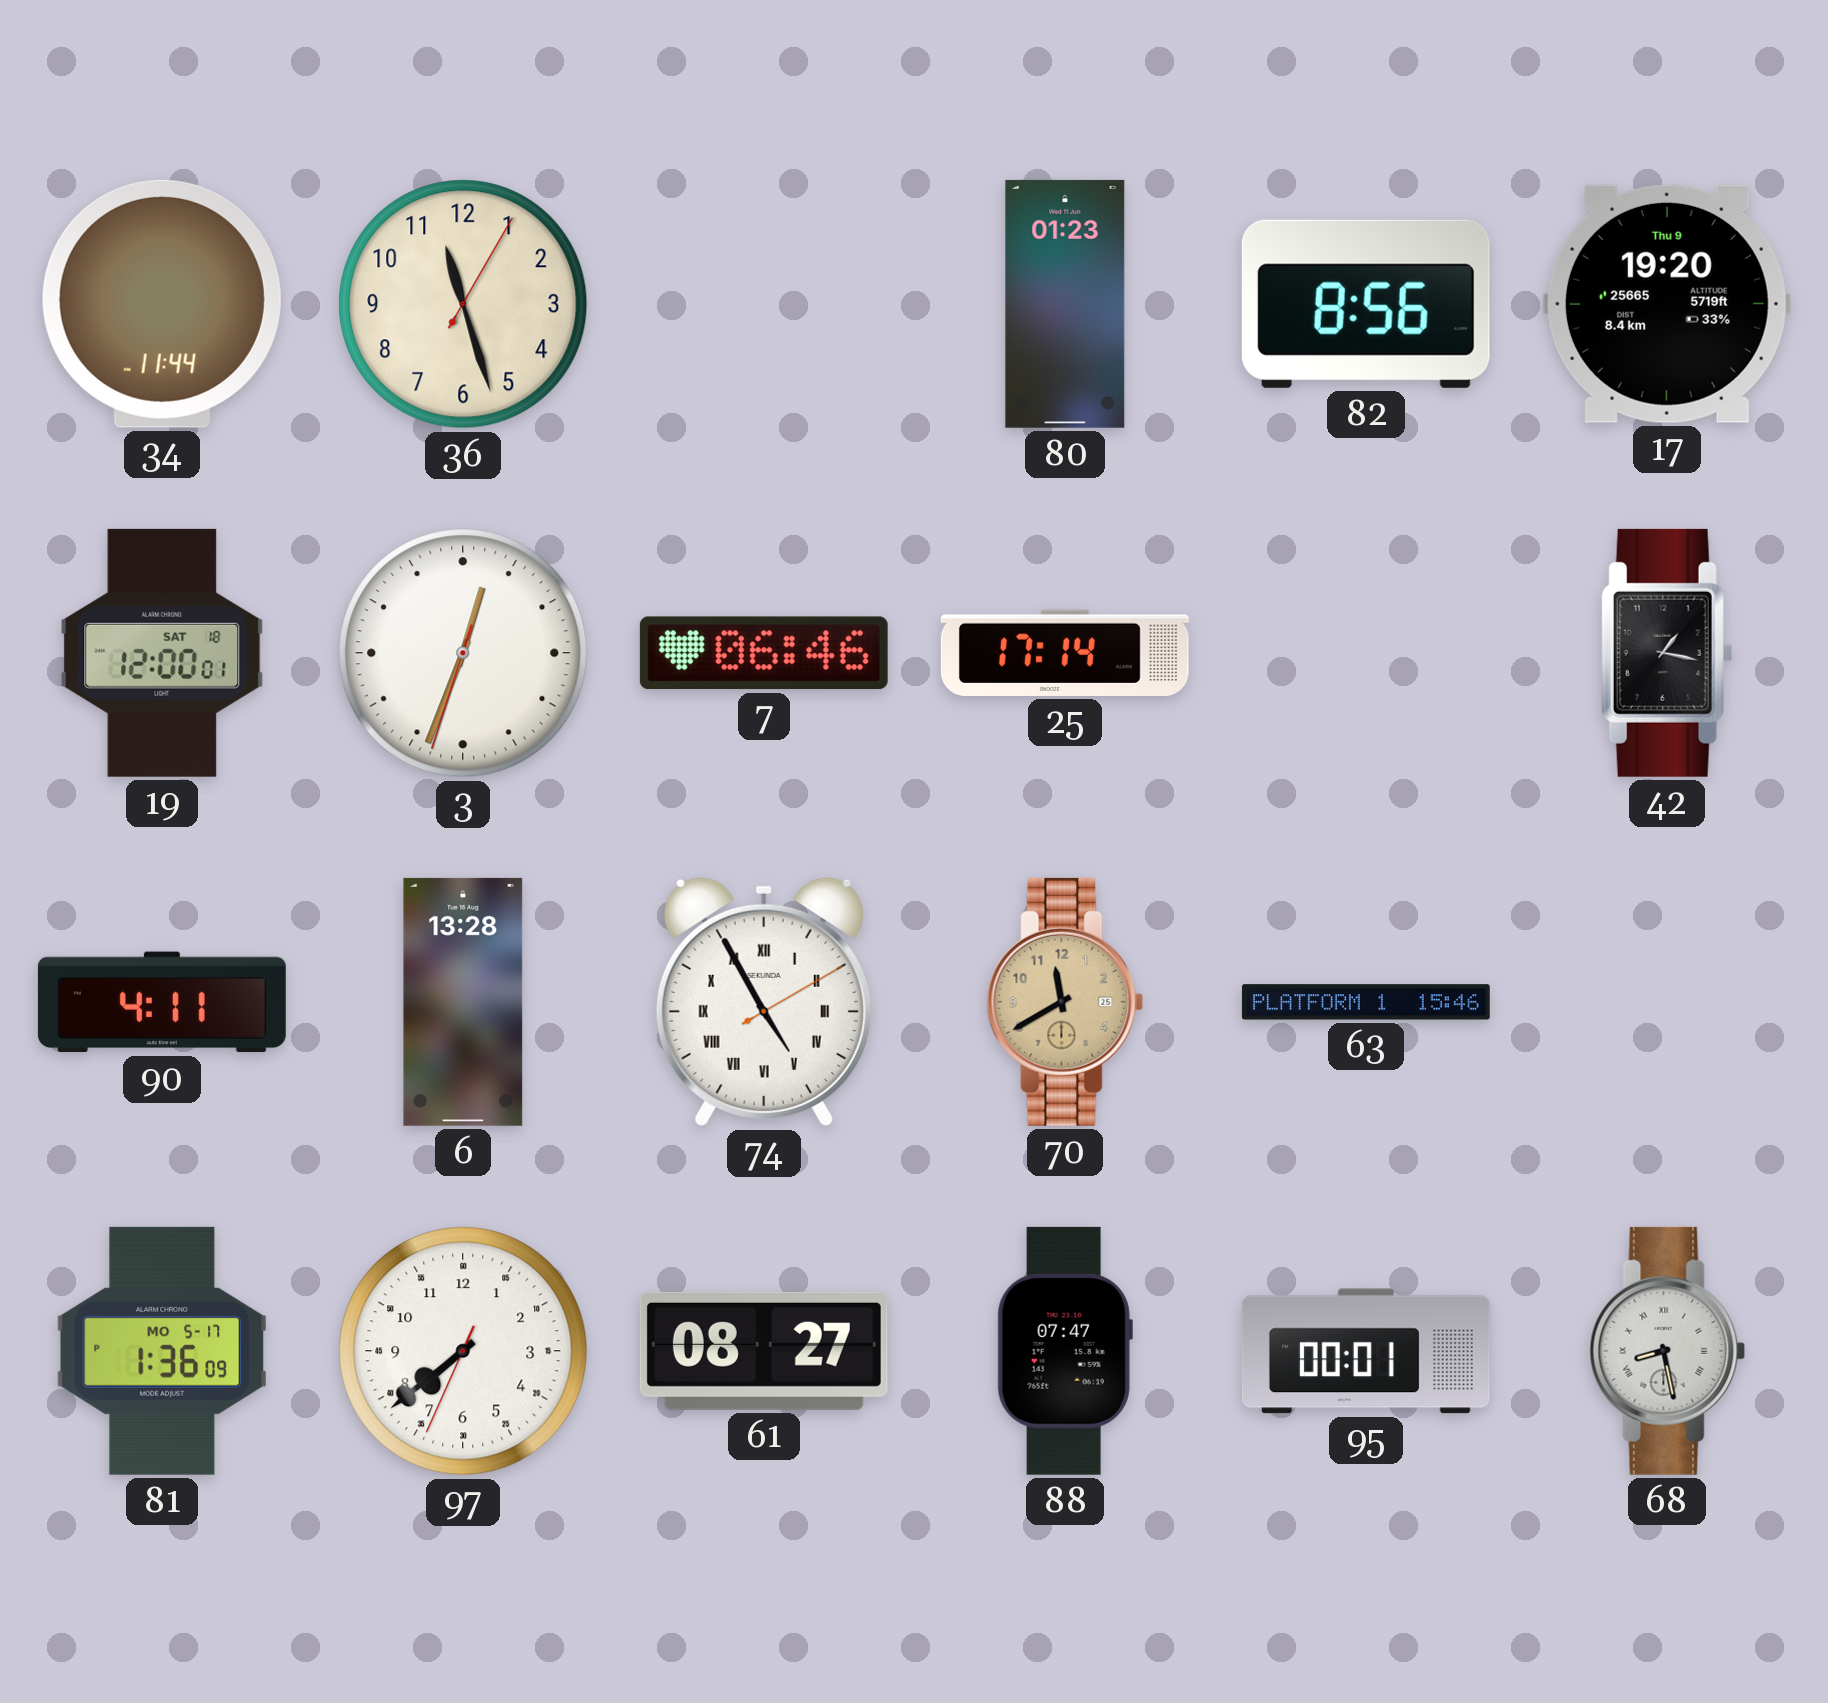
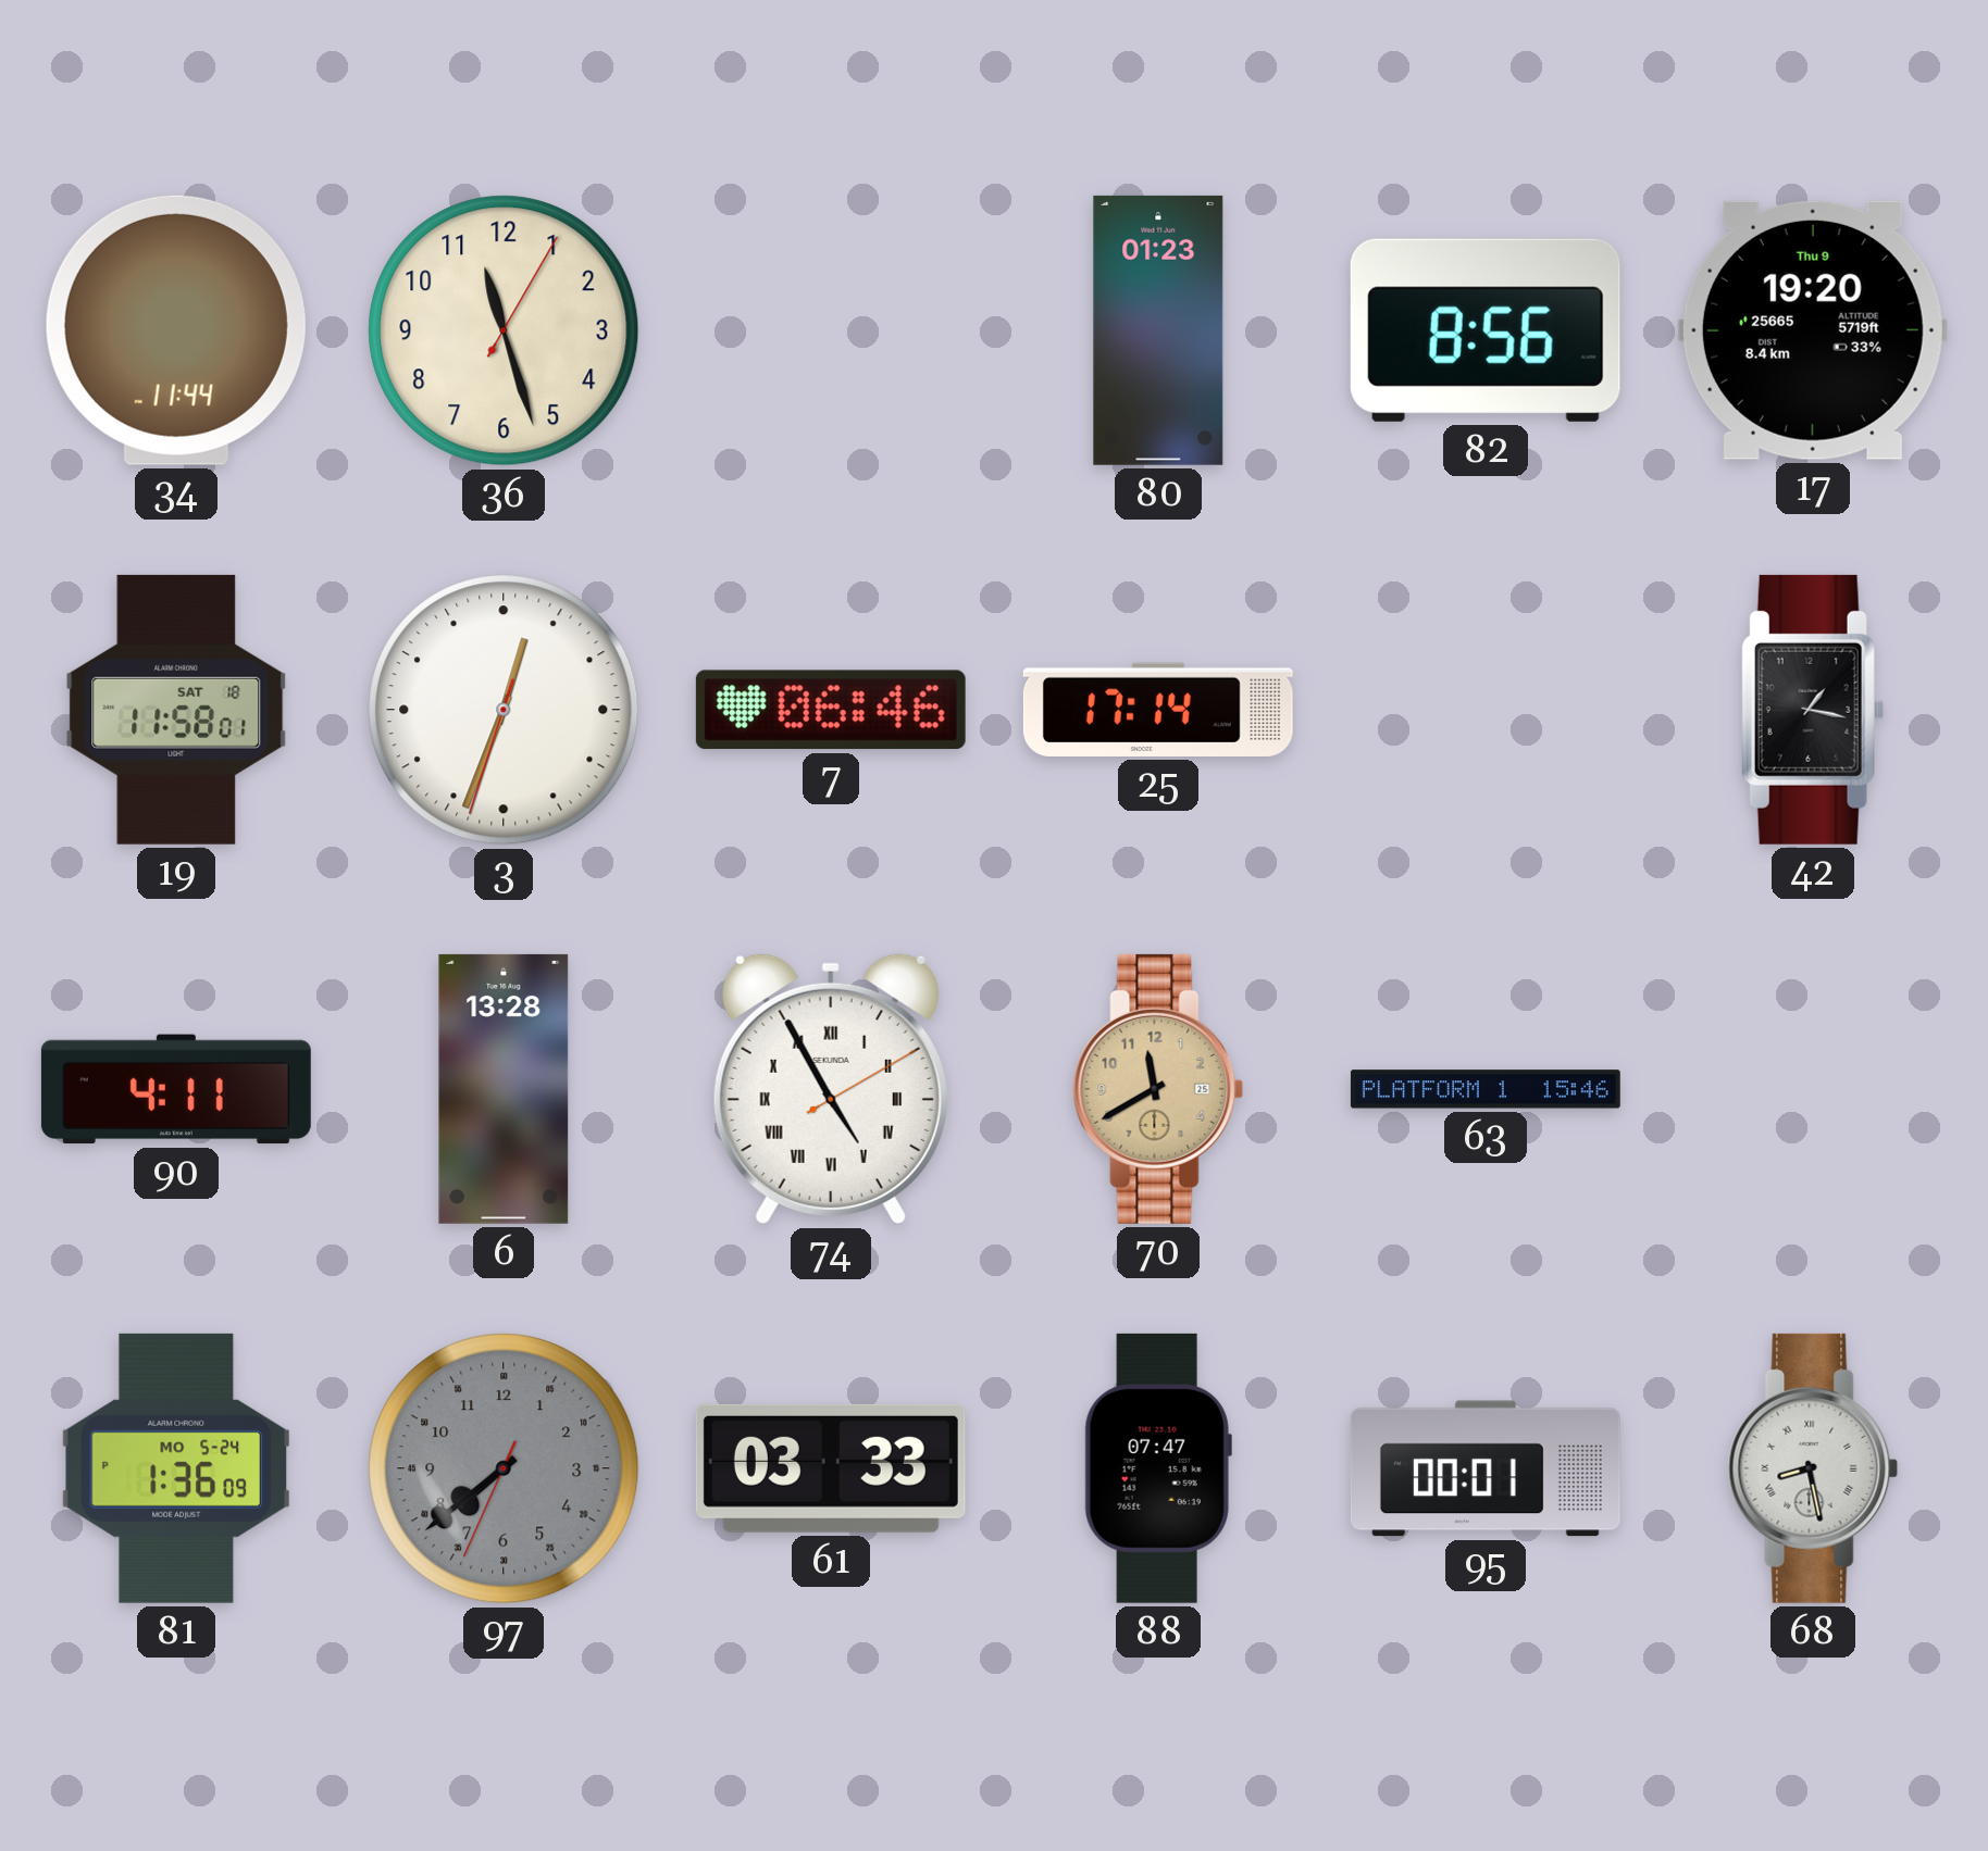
19: 12:00 -> 11:58 (176, 710)
81 date: MO 5-17 -> MO 5-24 (175, 1468)
97 dial: white -> grey (504, 1468)
61: 08:27 -> 03:33 (831, 1468)
